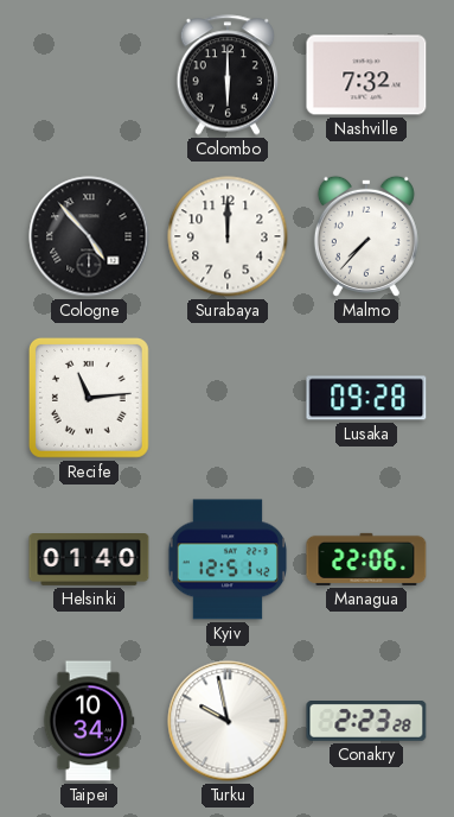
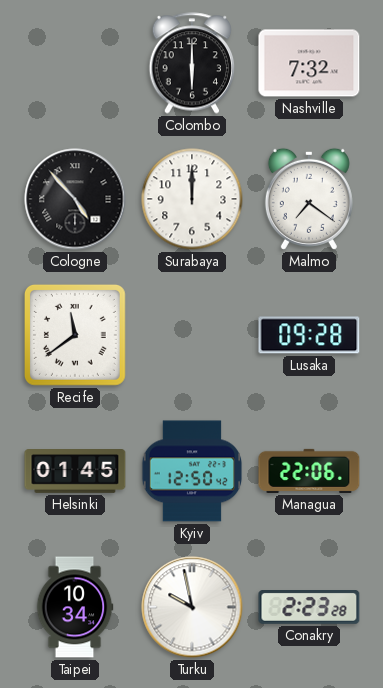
Malmo: 7:37 -> 7:21 (309, 199)
Recife: 11:14 -> 11:39 (75, 335)
Helsinki: 01:40 -> 01:45 (75, 472)
Kyiv: 12:51 -> 12:50 (192, 471)
